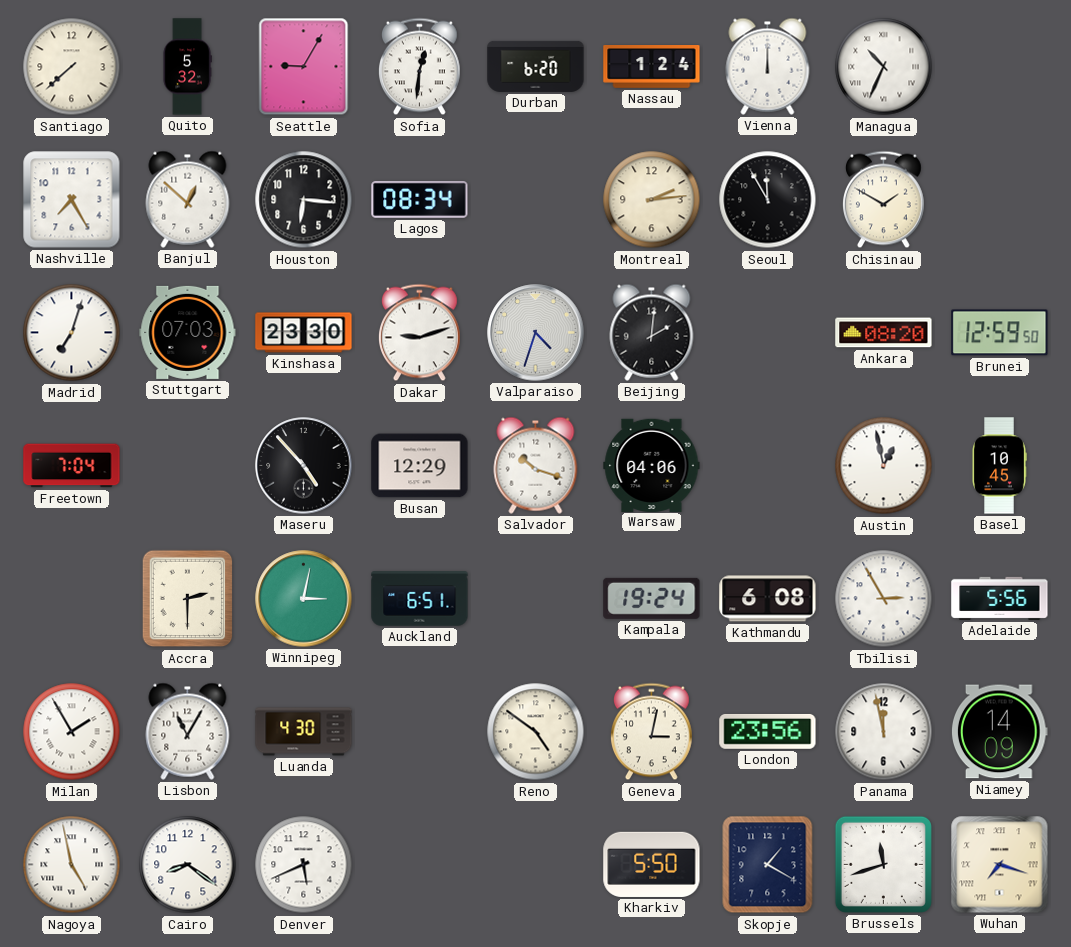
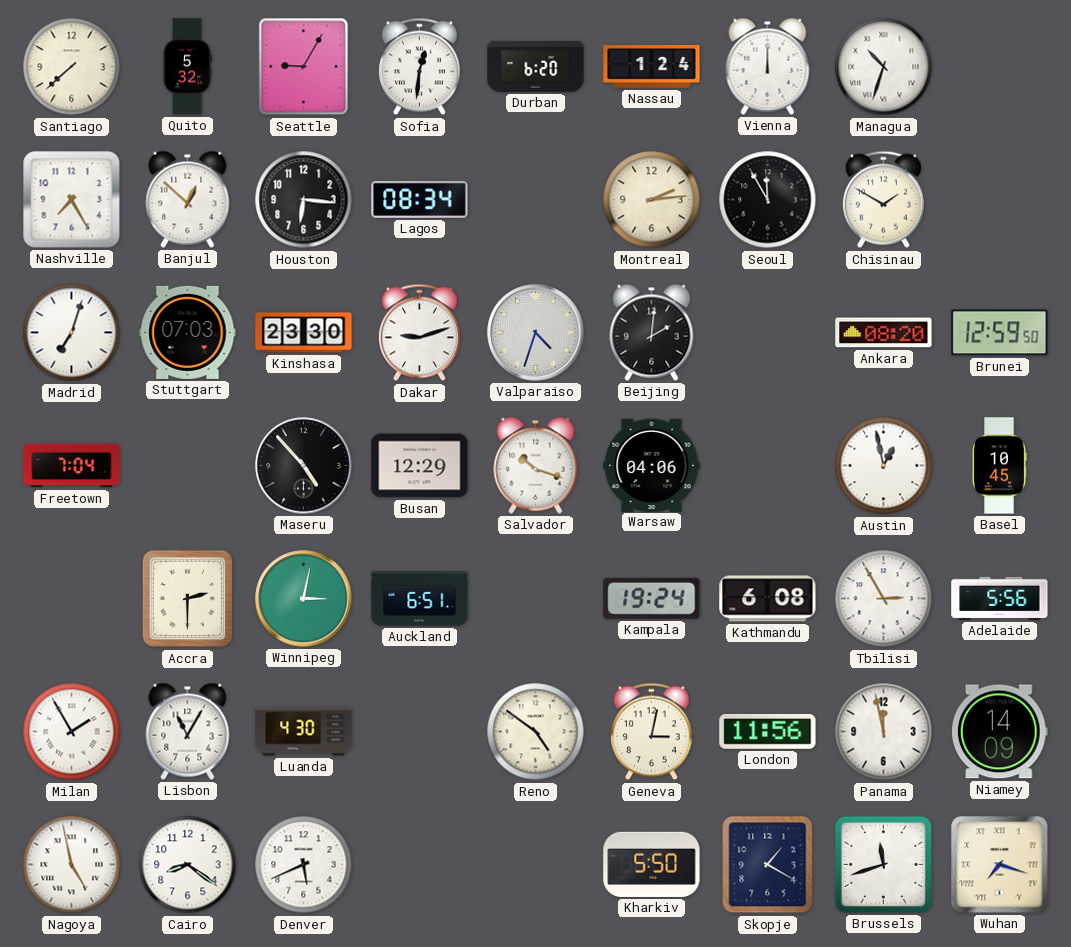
Managua: 10:34 -> 10:33 (884, 67)
London: 23:56 -> 11:56 (768, 731)
